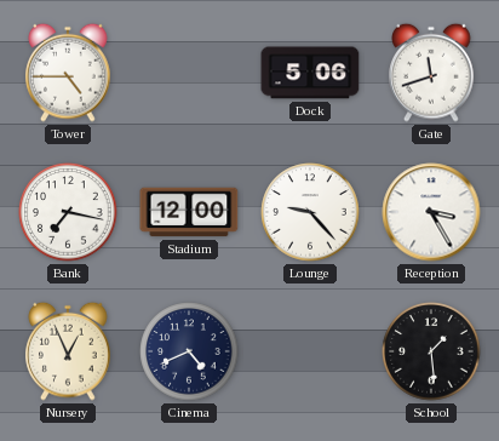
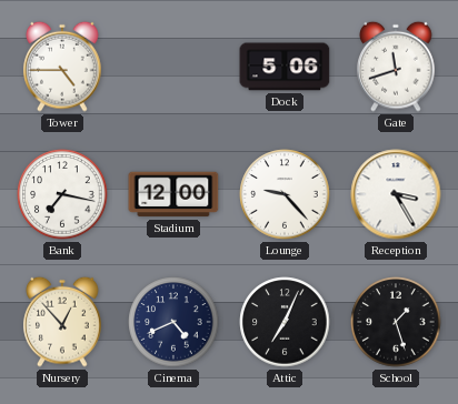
Nursery: 12:56 -> 12:53 (62, 322)
Attic: none -> 7:04 (285, 322)
School: 1:29 -> 1:27 (396, 322)
